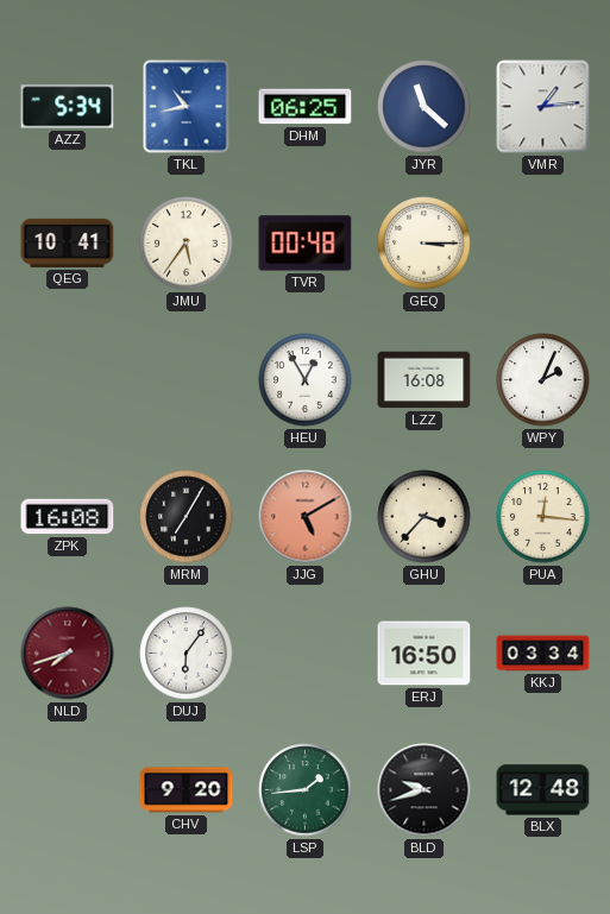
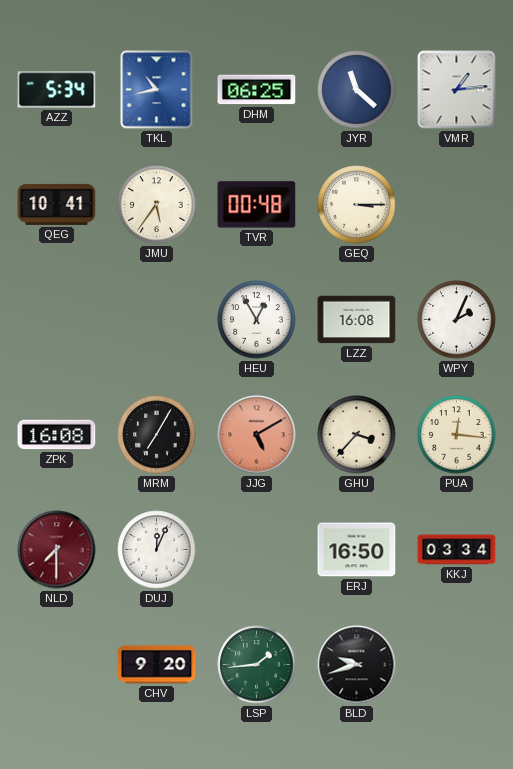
NLD: 7:42 -> 7:30 (57, 550)
DUJ: 6:06 -> 12:04 (157, 550)
BLX: 12:48 -> none (543, 790)
